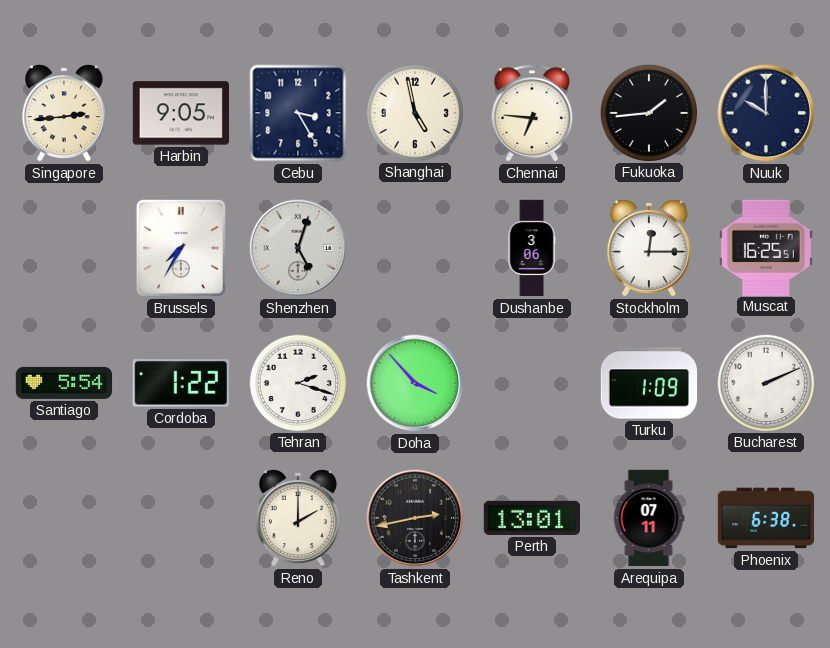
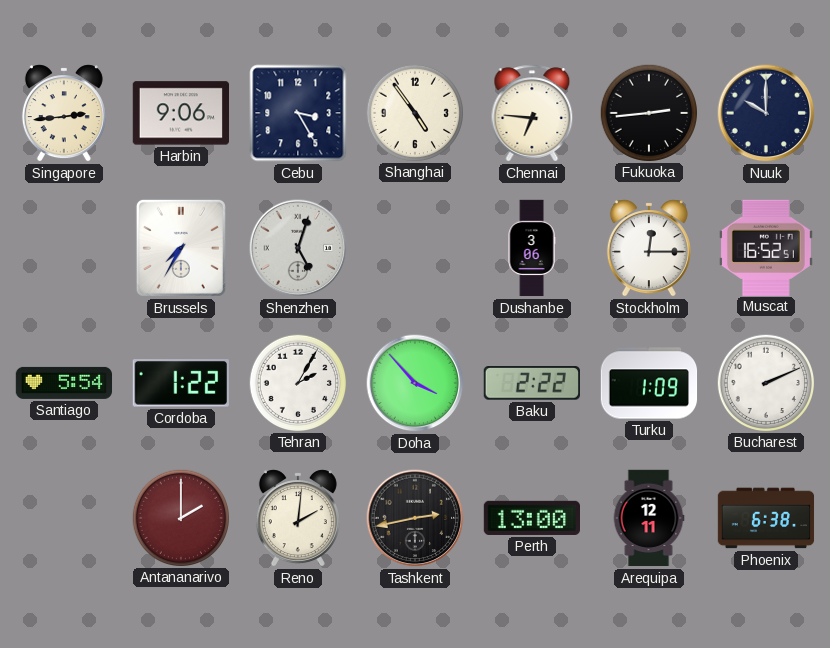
Harbin: 9:05 -> 9:06 (180, 113)
Shanghai: 4:58 -> 4:54 (414, 112)
Fukuoka: 1:44 -> 2:44 (648, 112)
Muscat: 16:25 -> 16:52 (766, 247)
Tehran: 2:18 -> 2:05 (297, 382)
Baku: none -> 2:22 (532, 383)
Antananarivo: none -> 2:00 (180, 517)
Reno: 2:00 -> 2:01 (298, 518)
Perth: 13:01 -> 13:00 (531, 518)
Arequipa: 07:11 -> 12:11 (649, 518)
